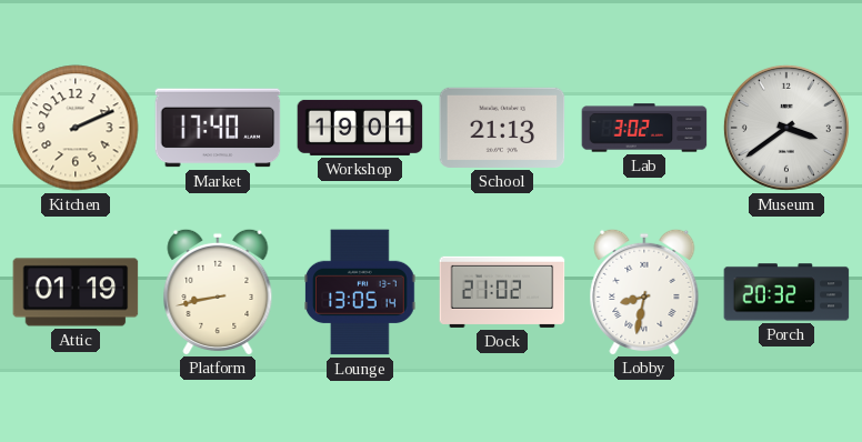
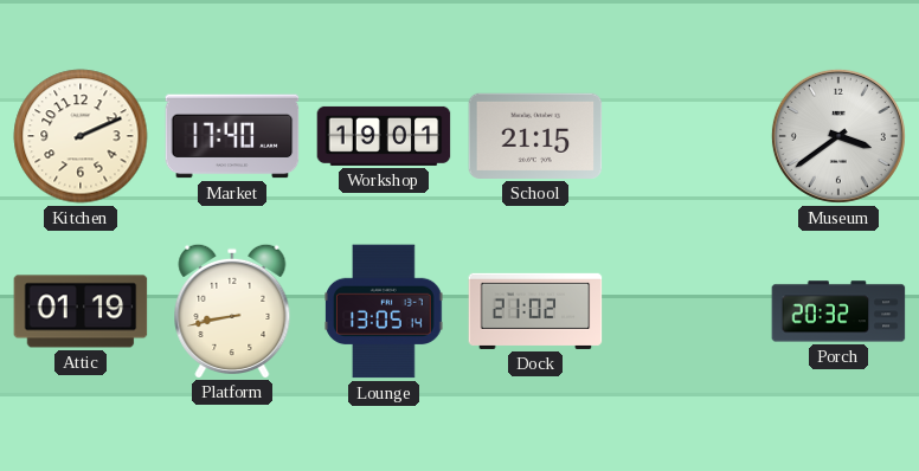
School: 21:13 -> 21:15 (535, 136)
Lab: 3:02 -> none (644, 128)
Lobby: 8:32 -> none (644, 291)
